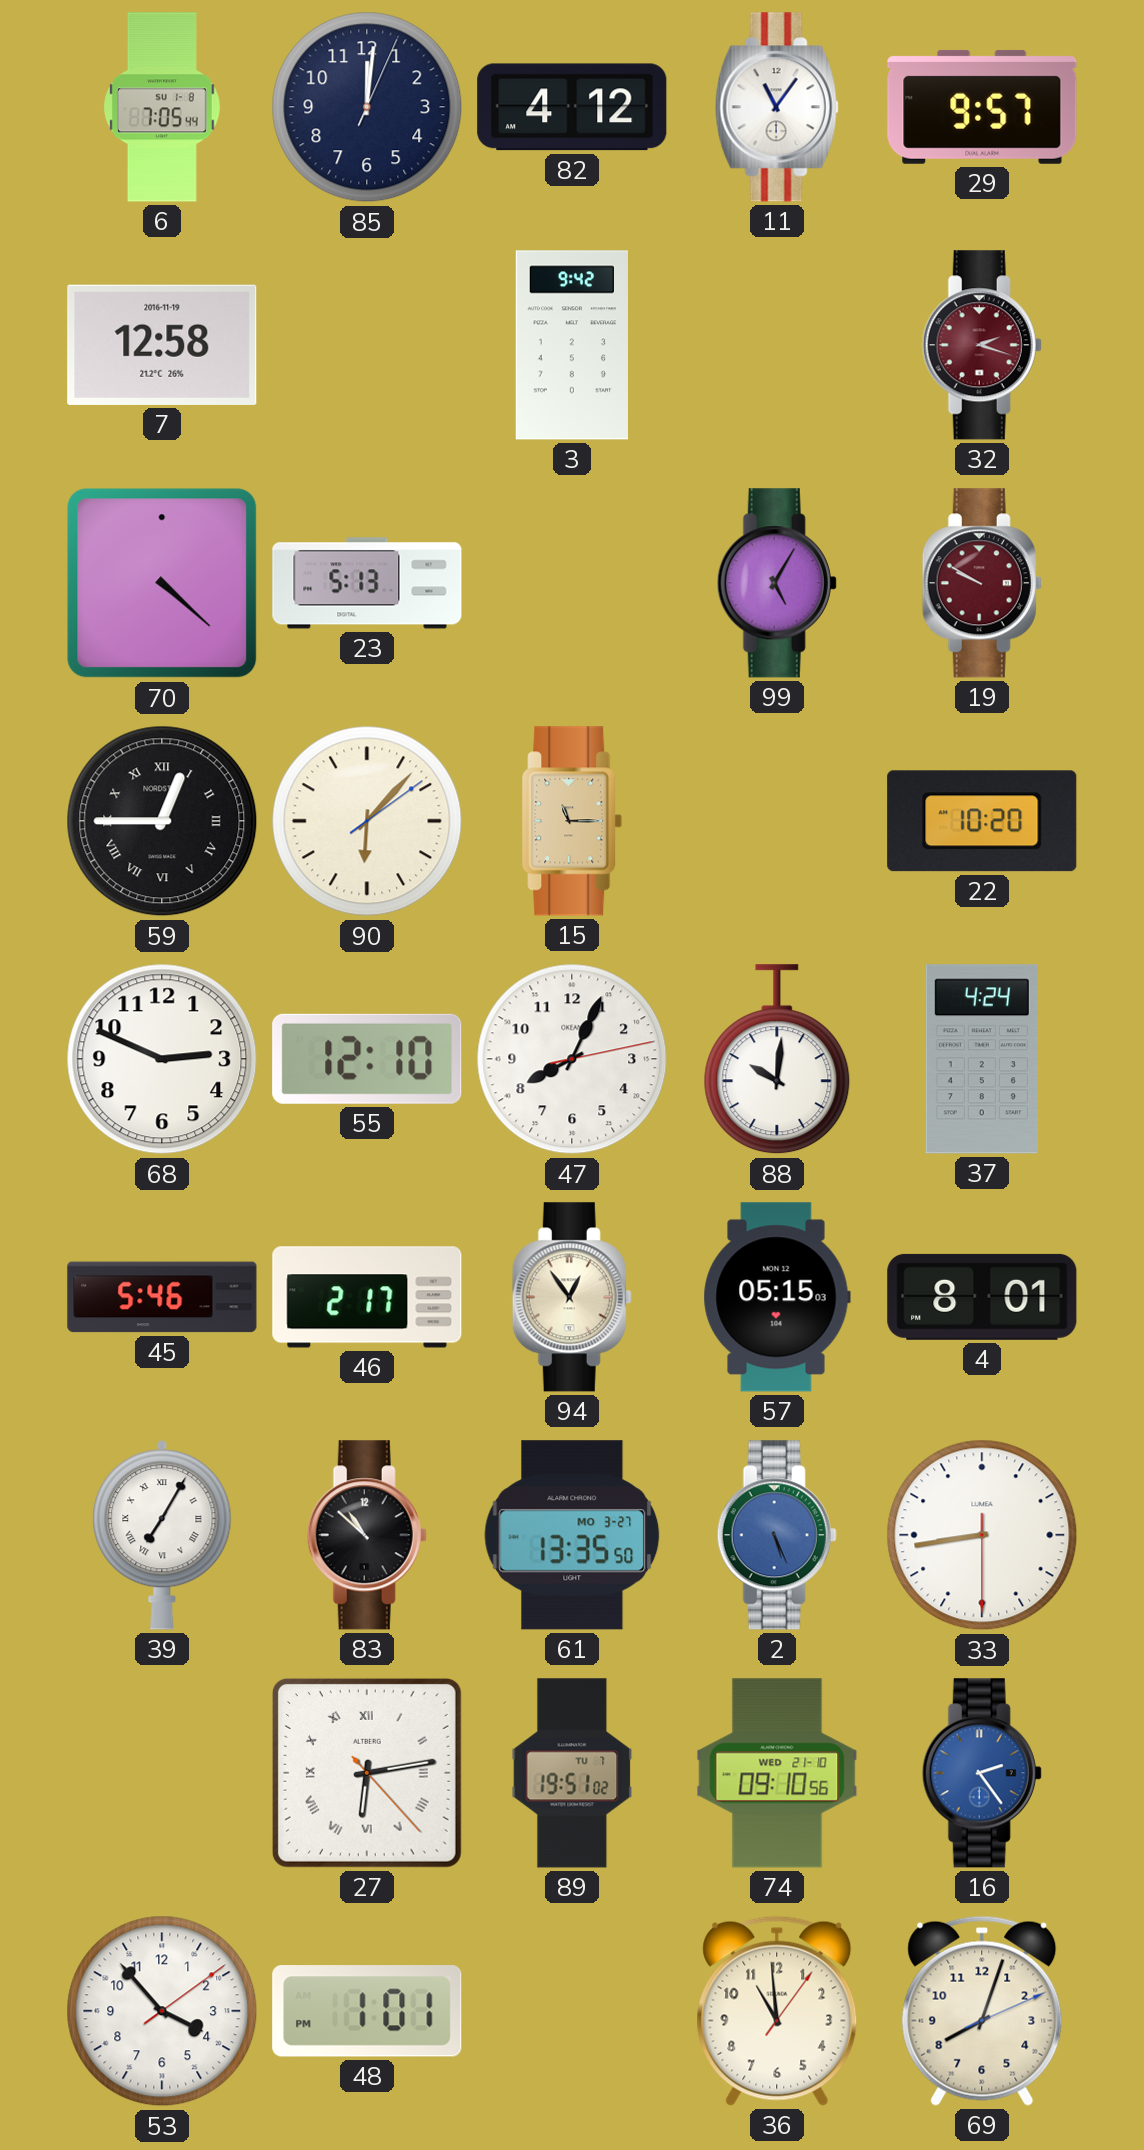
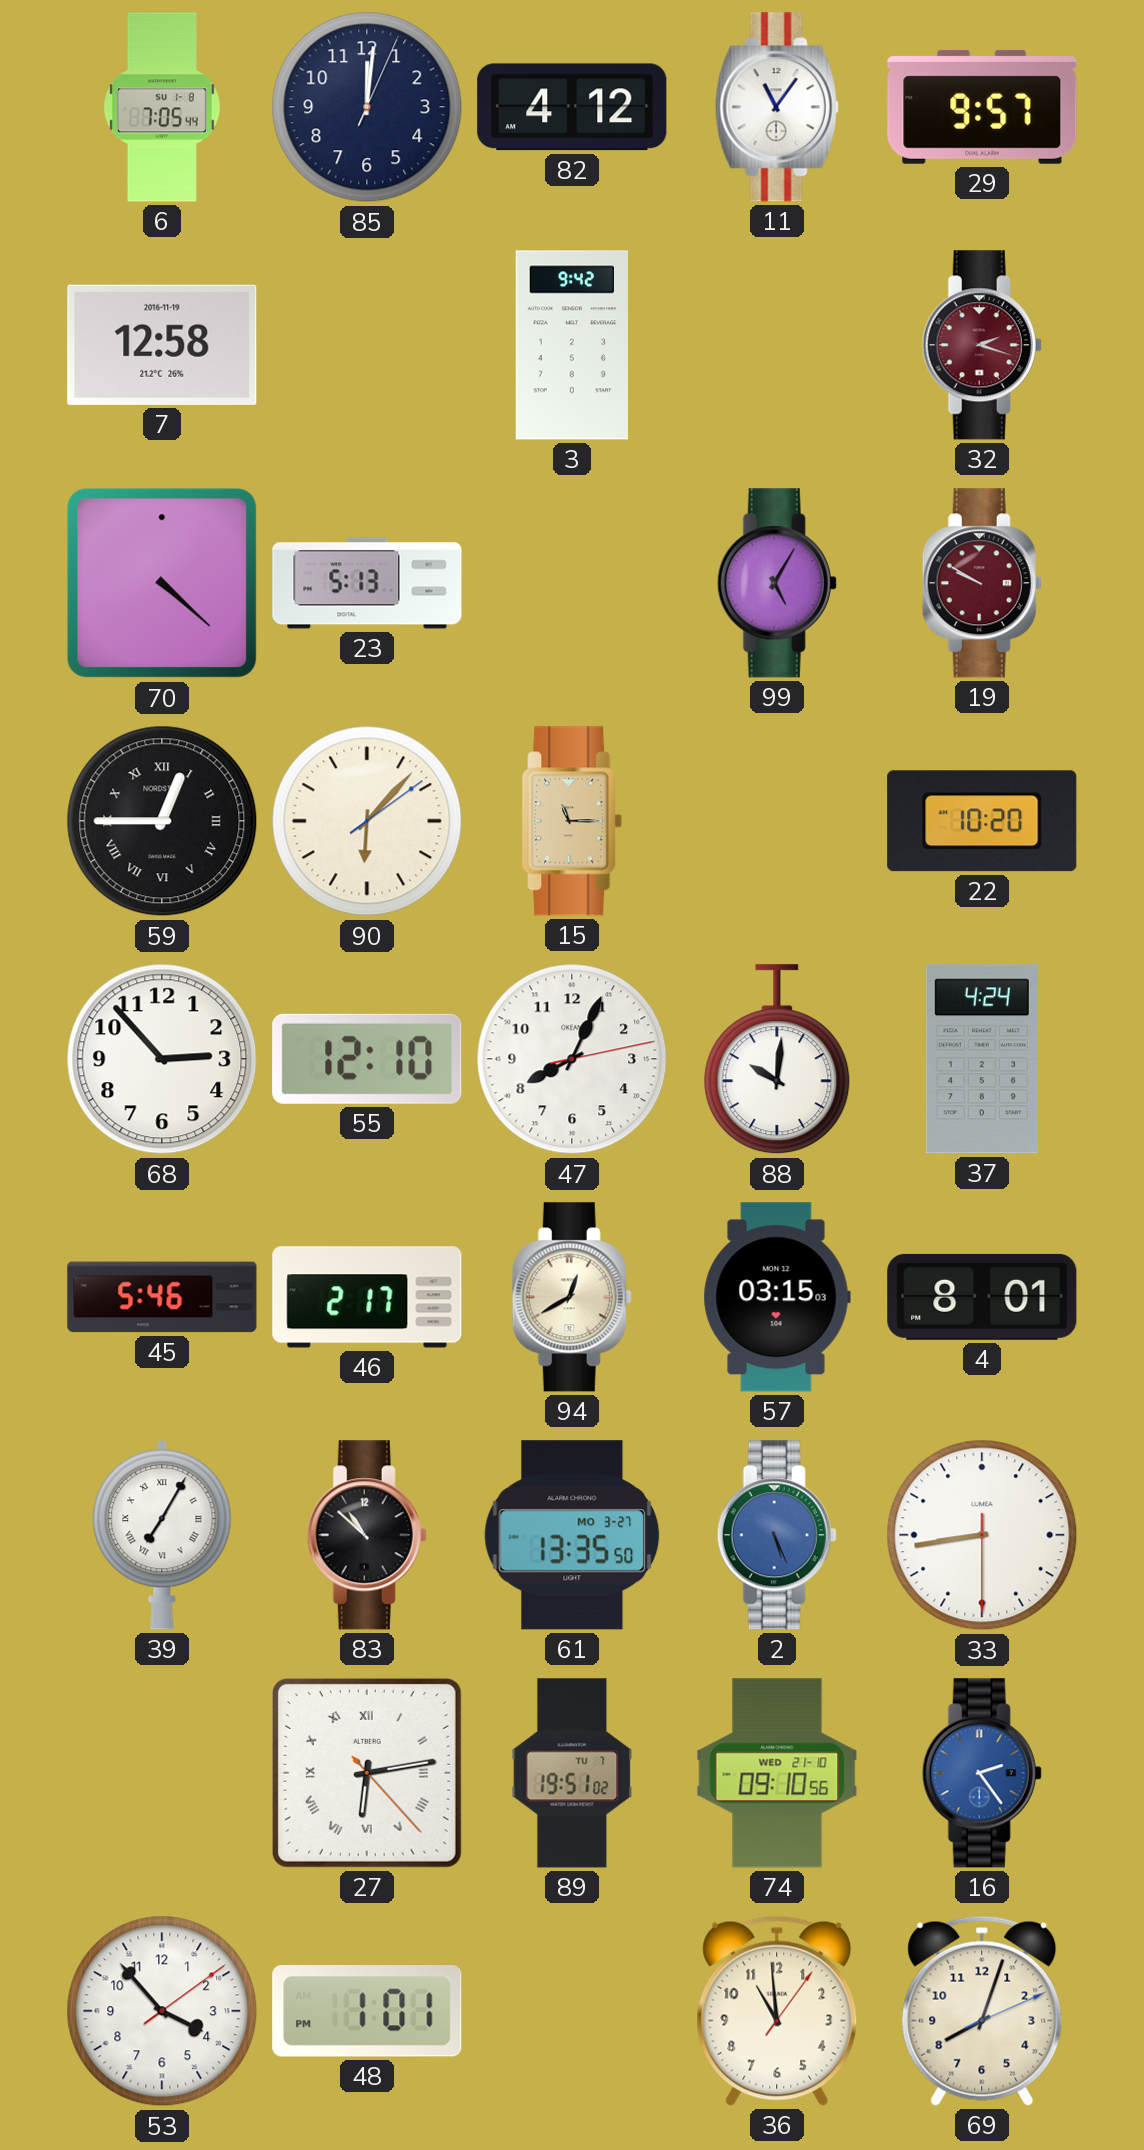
68: 2:49 -> 2:53 (162, 1059)
94: 12:54 -> 12:40 (572, 1297)
57: 05:15 -> 03:15 (777, 1297)
